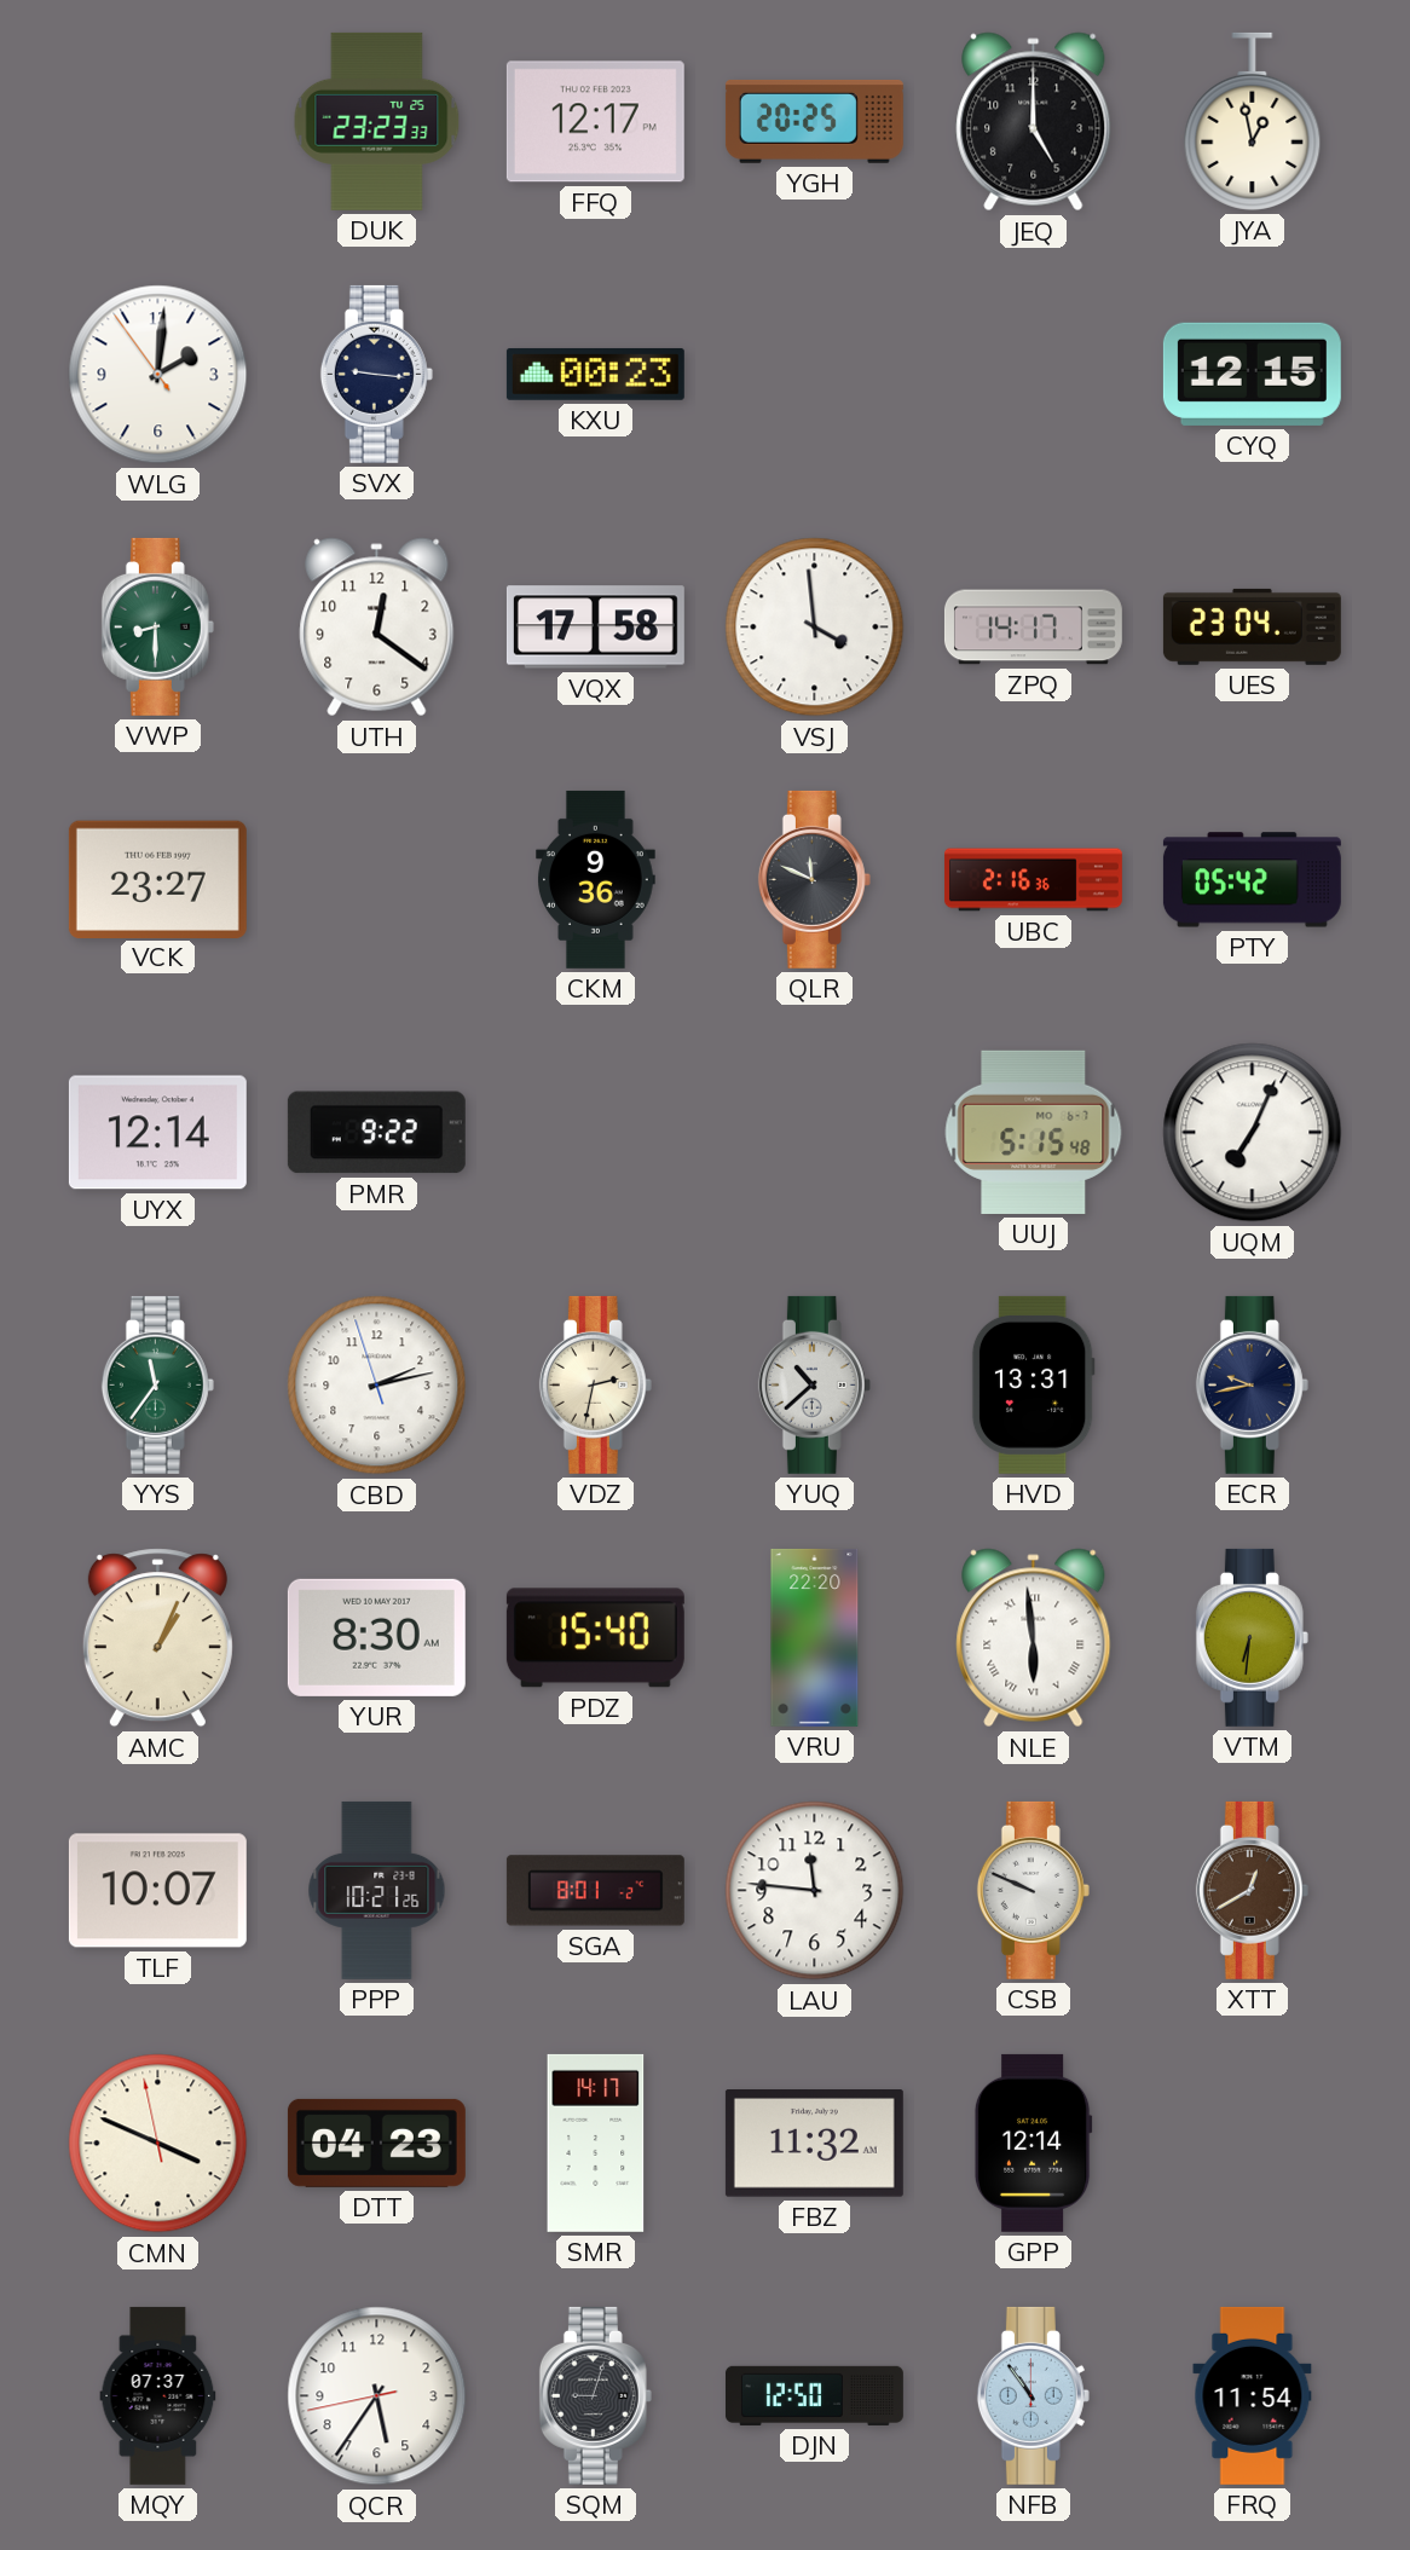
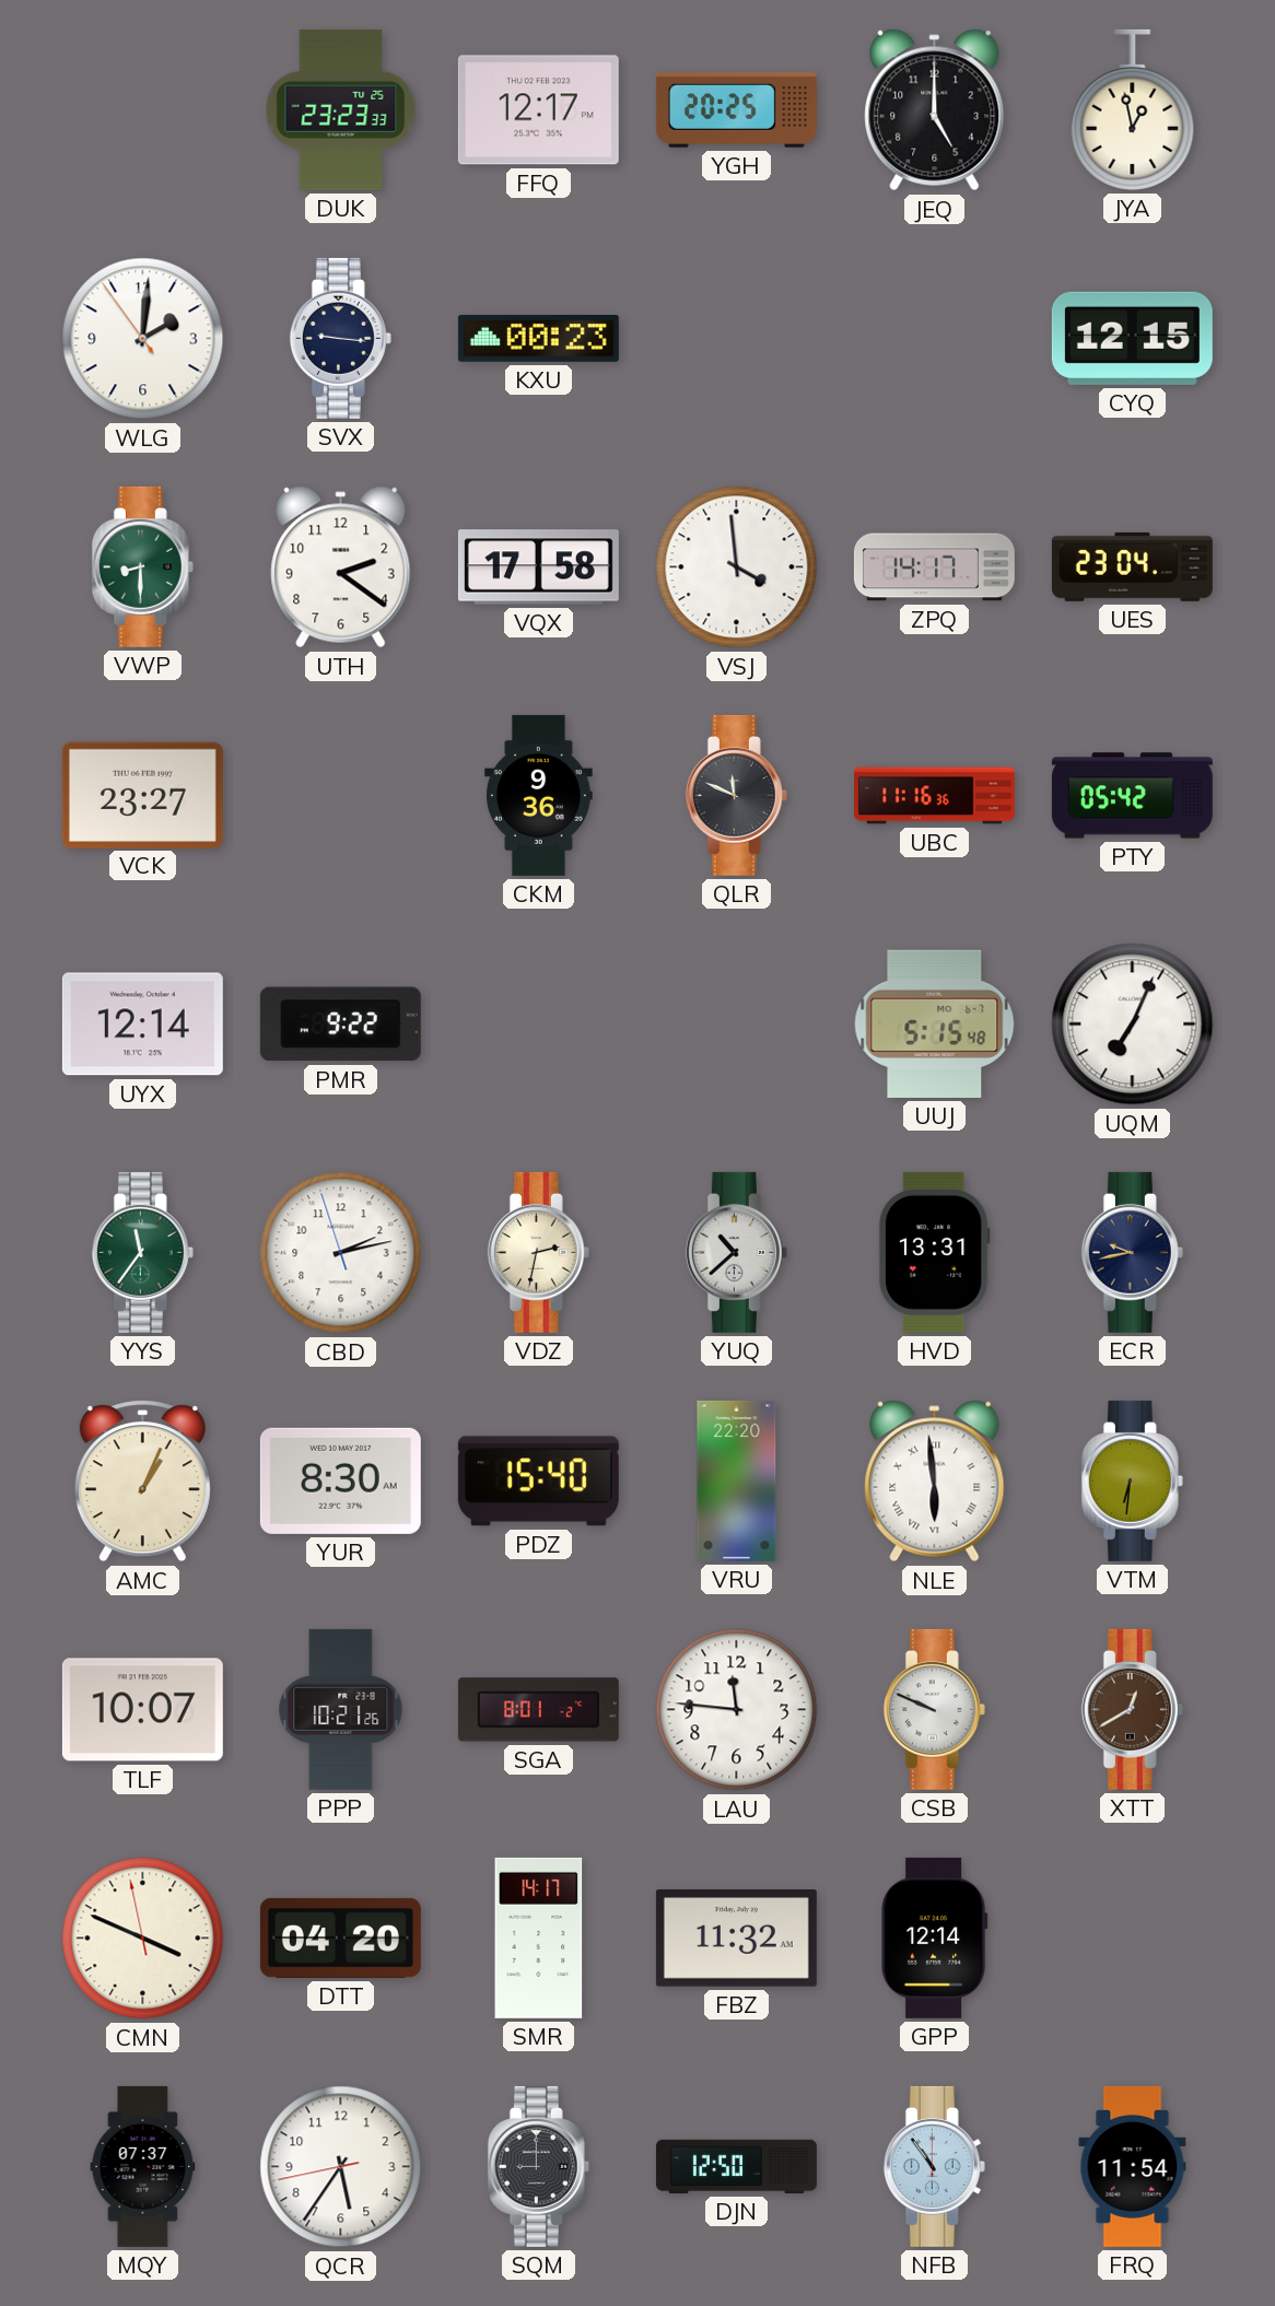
UTH: 12:21 -> 2:21 (341, 567)
UBC: 2:16 -> 11:16 (934, 796)
DTT: 04:23 -> 04:20 (340, 1938)
SQM: 9:03 -> 9:00 (538, 2166)
